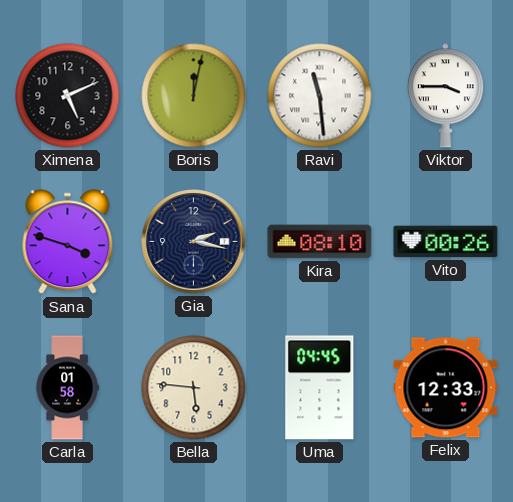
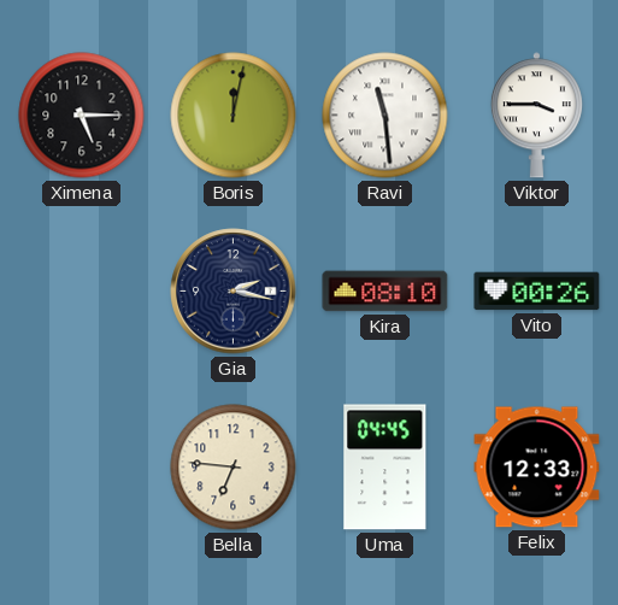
Ximena: 5:11 -> 5:15 (82, 116)
Sana: 3:48 -> none (68, 242)
Carla: 01:58 -> none (67, 388)
Bella: 5:46 -> 6:46 (234, 468)
